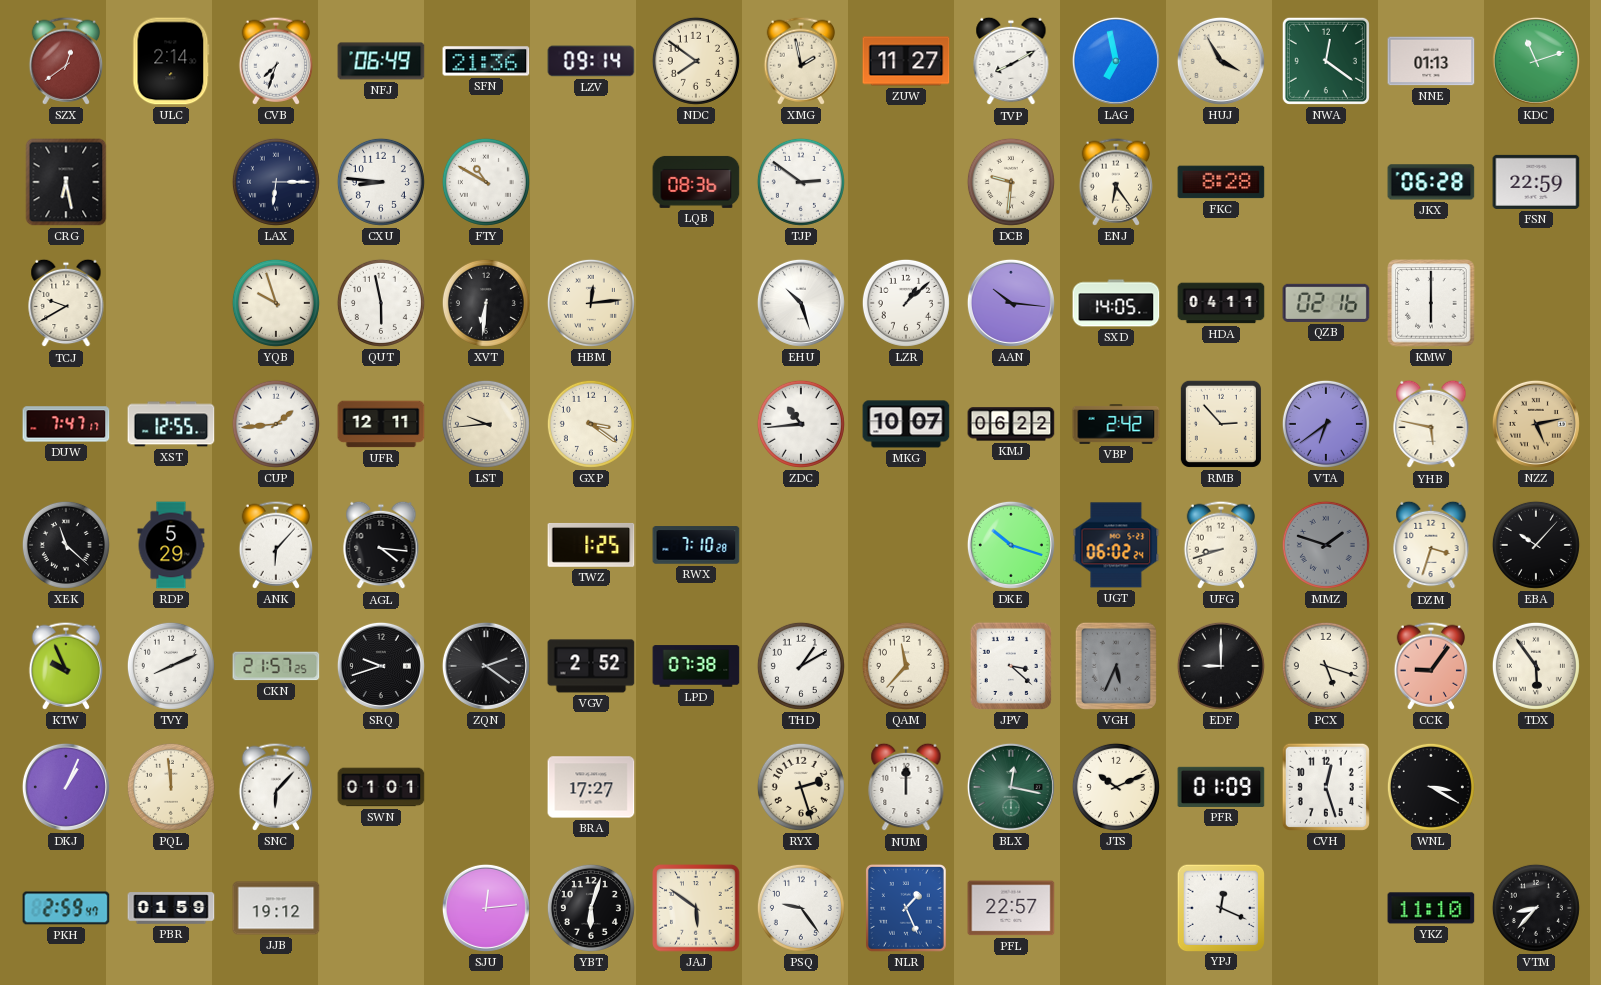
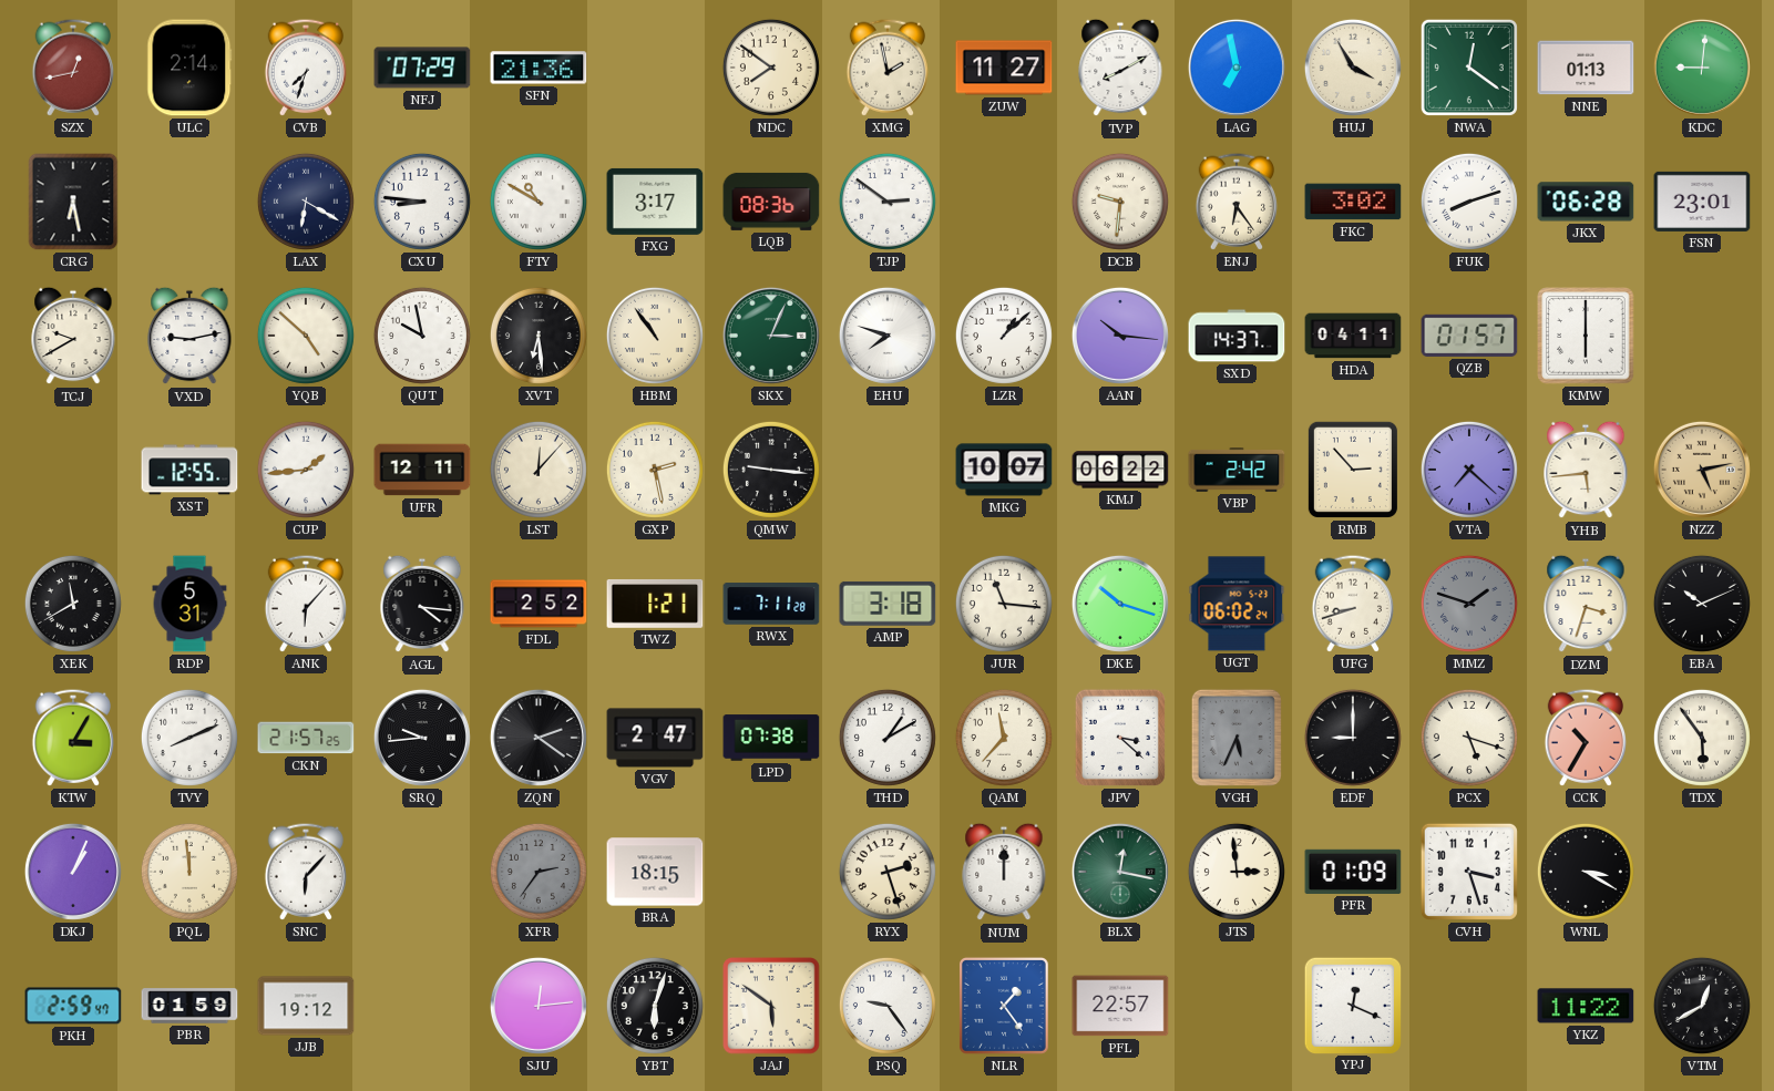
SZX: 12:39 -> 12:43 (72, 68)
NFJ: 06:49 -> 07:29 (422, 68)
LZV: 09:14 -> none (591, 61)
KDC: 11:12 -> 9:01 (1702, 68)
LAX: 6:15 -> 6:20 (306, 202)
FXG: none -> 3:17 (655, 202)
FKC: 8:28 -> 3:02 (1353, 202)
FUK: none -> 8:12 (1469, 202)
FSN: 22:59 -> 23:01 (1702, 202)
VXD: none -> 9:13 (189, 336)
YQB: 9:57 -> 4:52 (306, 336)
QUT: 5:58 -> 9:58 (422, 336)
XVT: 6:31 -> 6:29 (539, 336)
HBM: 12:14 -> 10:54 (655, 336)
SKX: none -> 3:04 (771, 336)
EHU: 10:27 -> 7:48 (888, 336)
SXD: 14:05 -> 14:37 (1237, 336)
QZB: 02:16 -> 01:57 (1469, 336)
DUW: 7:47 -> none (66, 424)
LST: 9:44 -> 12:07 (539, 470)
GXP: 3:21 -> 2:28 (655, 470)
QMW: none -> 9:16 (771, 470)
ZDC: 10:44 -> none (801, 424)
VTA: 6:39 -> 7:22 (1469, 470)
YHB: 5:47 -> 5:44 (1586, 470)
XEK: 11:22 -> 11:40 (73, 604)
RDP: 5:29 -> 5:31 (189, 604)
FDL: none -> 2:52 (539, 604)
TWZ: 1:25 -> 1:21 (655, 604)
RWX: 7:10 -> 7:11 (771, 604)
AMP: none -> 3:18 (888, 604)
JUR: none -> 11:16 (1004, 604)
EBA: 10:07 -> 10:11 (1702, 604)
KTW: 9:56 -> 3:05 (72, 738)
SRQ: 9:42 -> 9:44 (422, 738)
VGV: 2:52 -> 2:47 (655, 738)
CCK: 9:06 -> 10:35 (1585, 738)
SWN: 01:01 -> none (381, 787)
XFR: none -> 2:36 (539, 872)
BRA: 17:27 -> 18:15 (655, 872)
JTS: 10:11 -> 2:59 (1237, 872)
CVH: 12:27 -> 3:27 (1469, 872)
NLR: 1:26 -> 1:24 (1004, 1006)
YKZ: 11:10 -> 11:22 (1586, 1006)
VTM: 8:37 -> 12:40 (1702, 1006)
